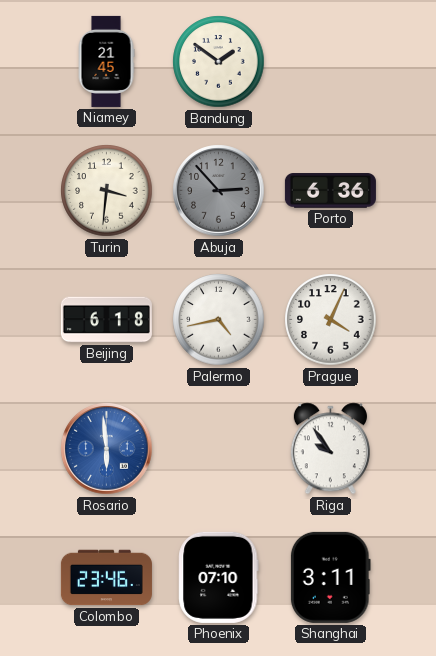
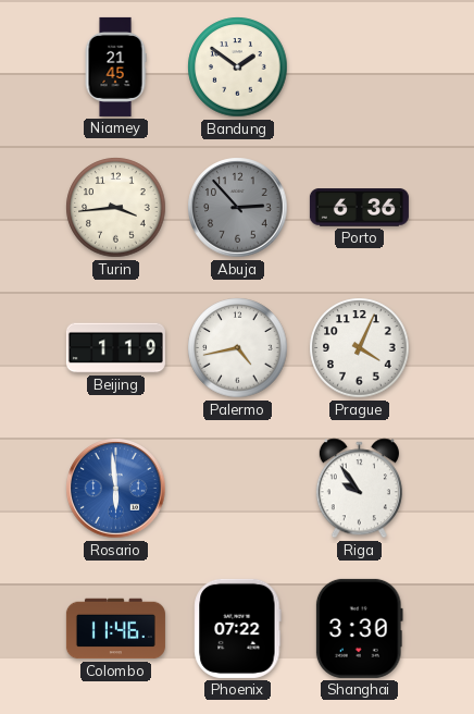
Turin: 3:31 -> 3:44 (116, 208)
Beijing: 6:18 -> 1:19 (115, 348)
Colombo: 23:46 -> 11:46 (115, 629)
Phoenix: 07:10 -> 07:22 (238, 628)
Shanghai: 3:11 -> 3:30 (359, 628)
